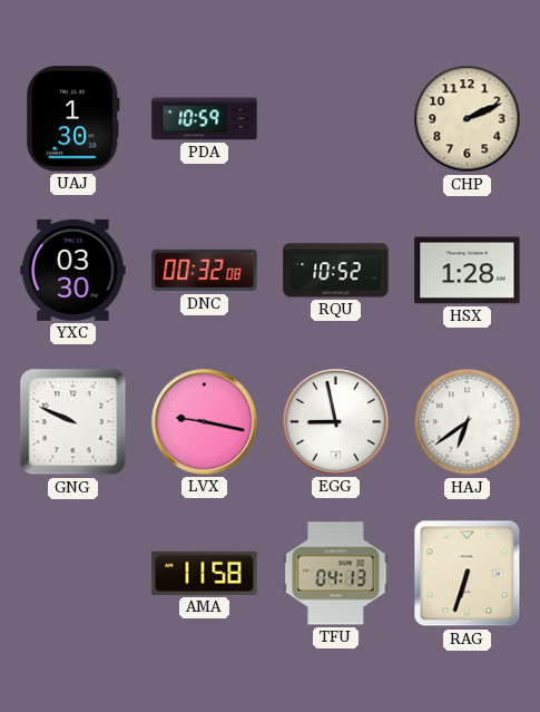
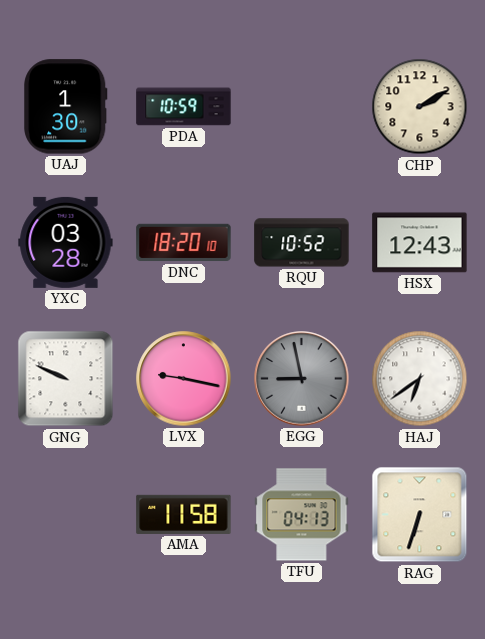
CHP: 2:11 -> 2:10 (420, 107)
YXC: 03:30 -> 03:28 (66, 242)
DNC: 00:32 -> 18:20 (184, 243)
HSX: 1:28 -> 12:43 (420, 243)
EGG dial: white -> grey (302, 379)
